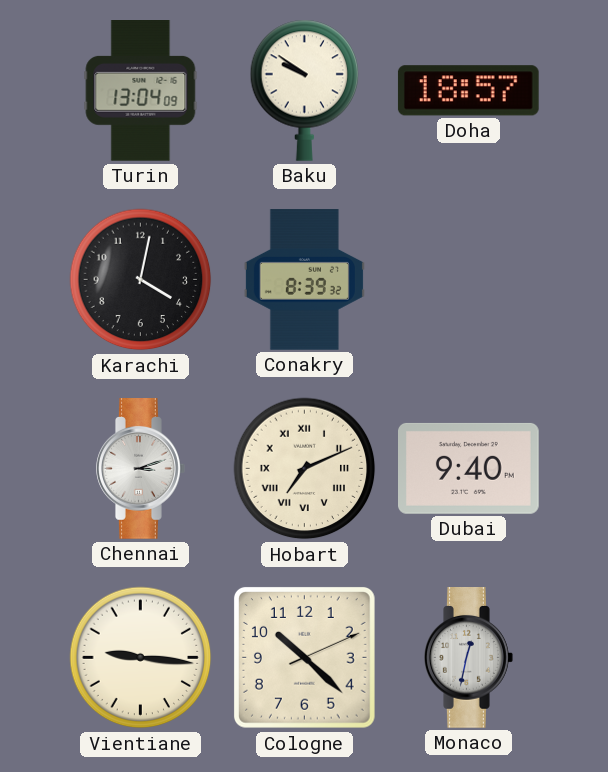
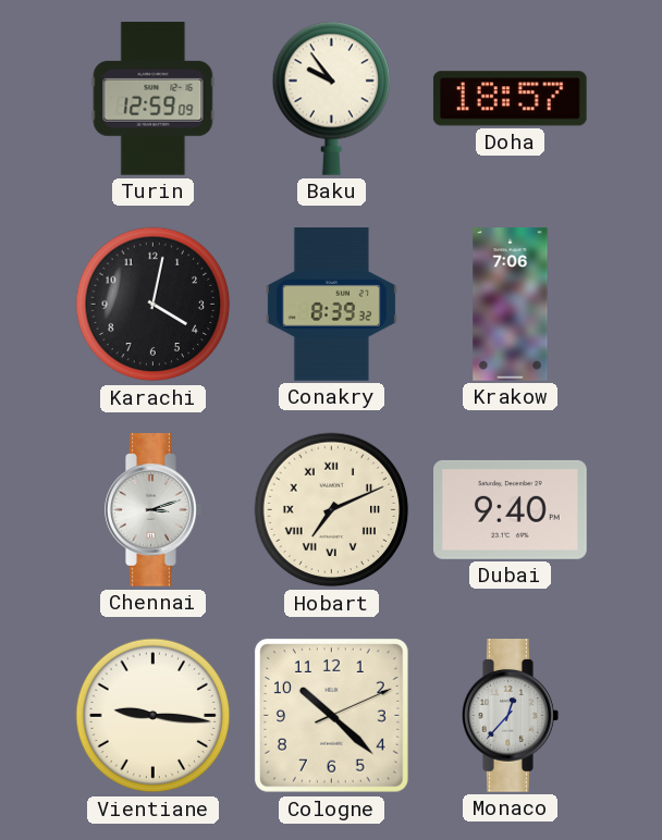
Turin: 13:04 -> 12:59 (154, 99)
Baku: 9:51 -> 9:54 (332, 98)
Krakow: none -> 7:06 (511, 305)
Monaco: 12:32 -> 12:37 (511, 716)
